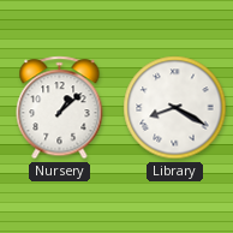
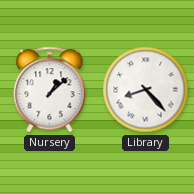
Library: 8:20 -> 8:23 (146, 90)
